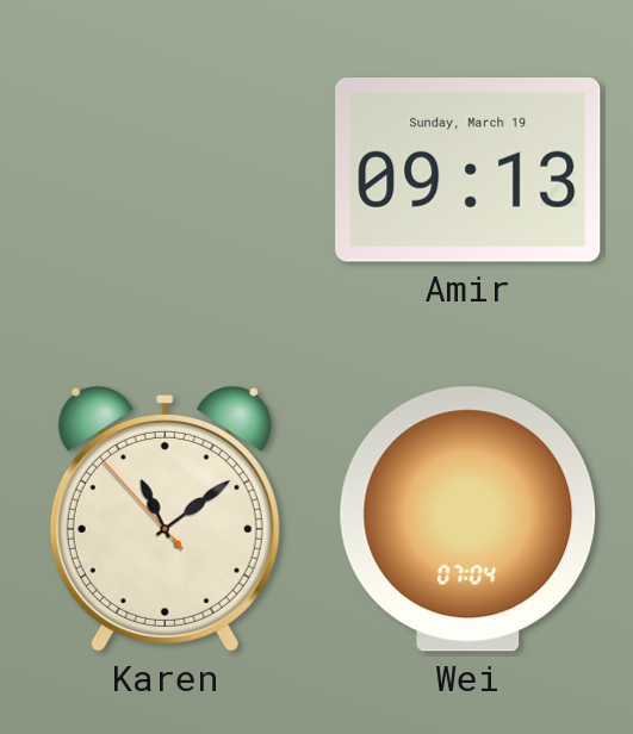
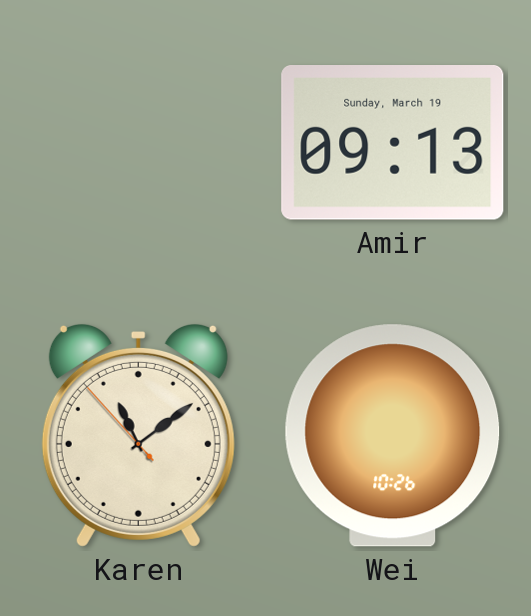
Wei: 07:04 -> 10:26 (393, 436)
